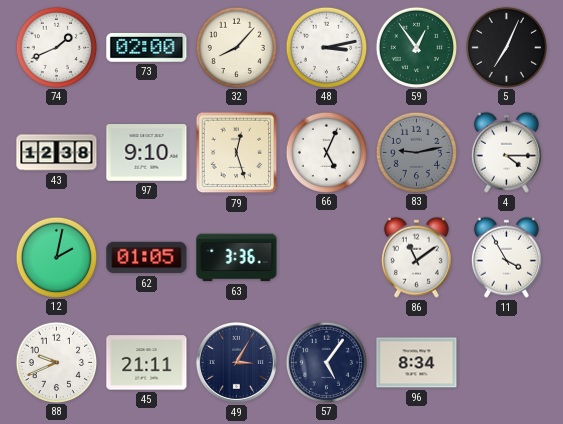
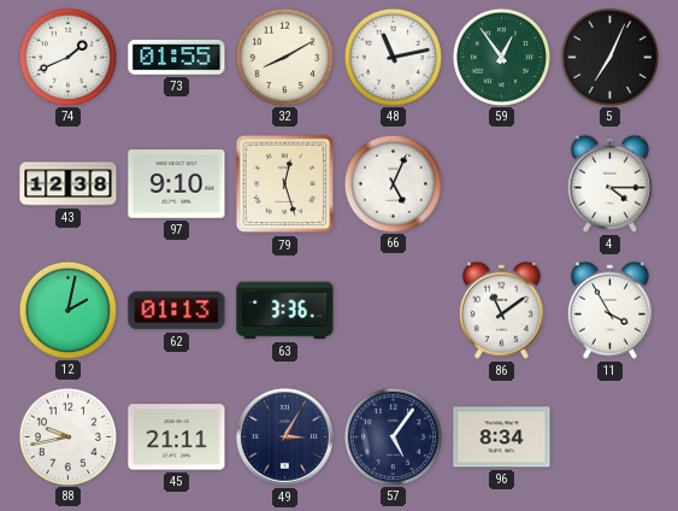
73: 02:00 -> 01:55 (177, 57)
32: 8:07 -> 8:10 (284, 57)
48: 3:13 -> 11:13 (393, 57)
83: 9:13 -> none (416, 152)
62: 01:05 -> 01:13 (177, 311)
88: 9:41 -> 9:43 (67, 436)
